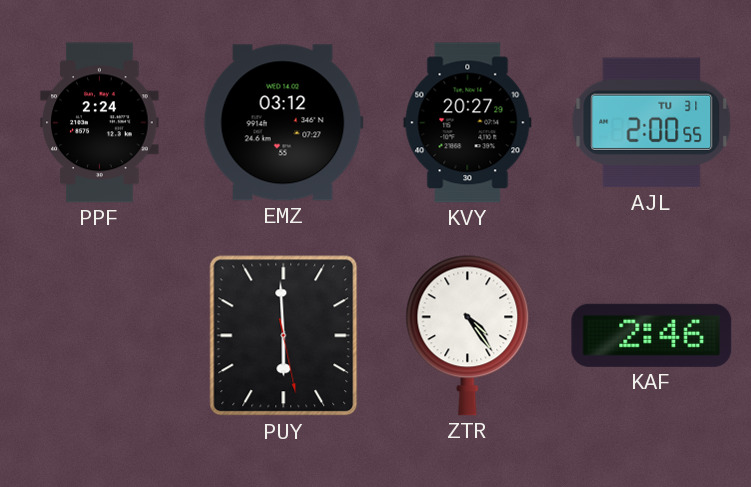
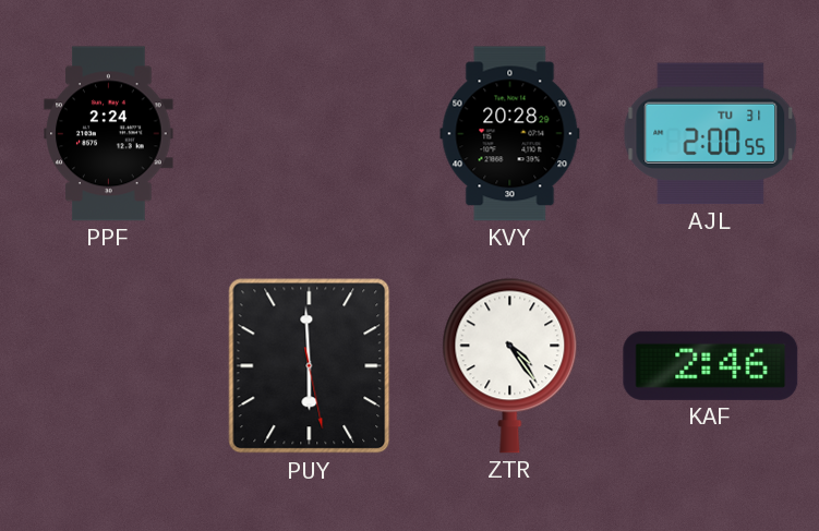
EMZ: 03:12 -> none (283, 123)
KVY: 20:27 -> 20:28 (510, 134)
